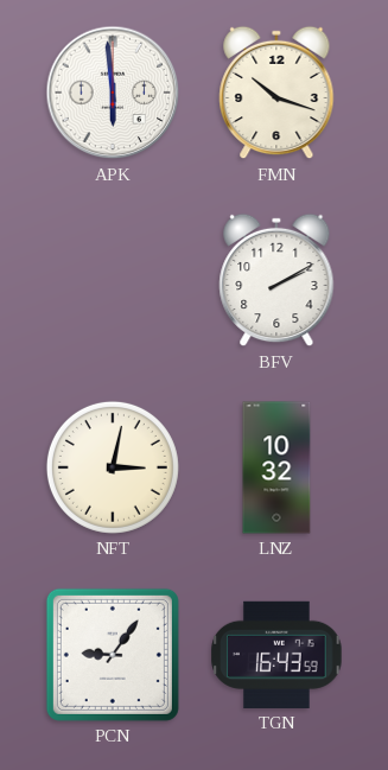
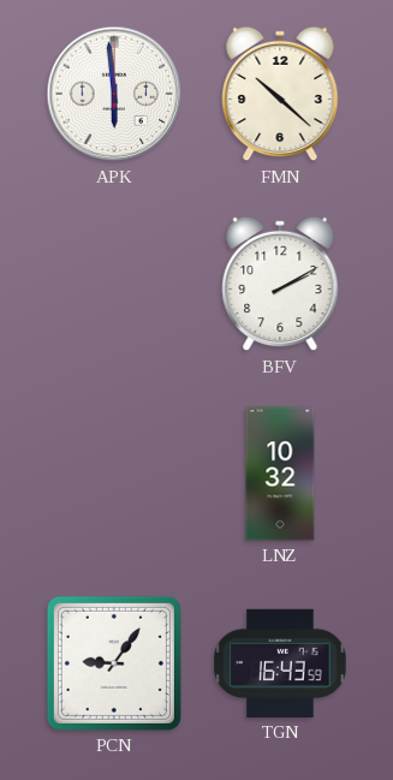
FMN: 10:18 -> 10:22 (280, 94)
NFT: 3:02 -> none (113, 467)
